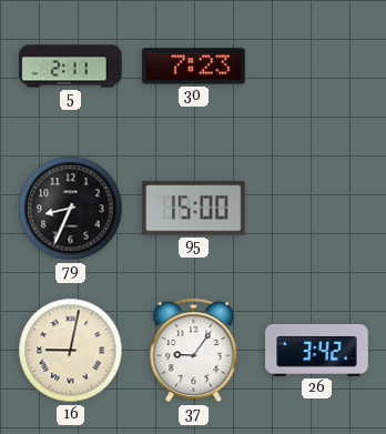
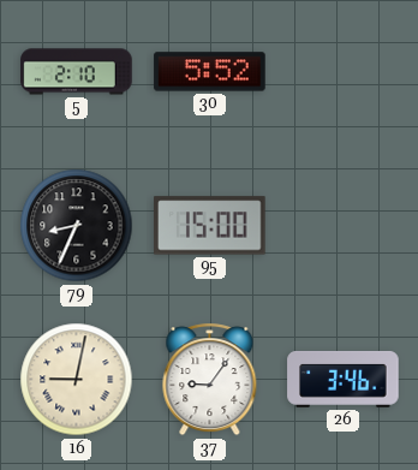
5: 2:11 -> 2:10 (77, 72)
30: 7:23 -> 5:52 (210, 72)
26: 3:42 -> 3:46 (344, 379)
